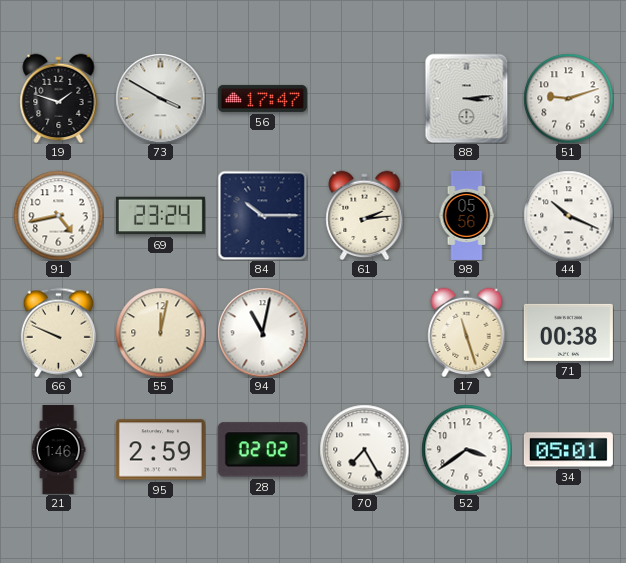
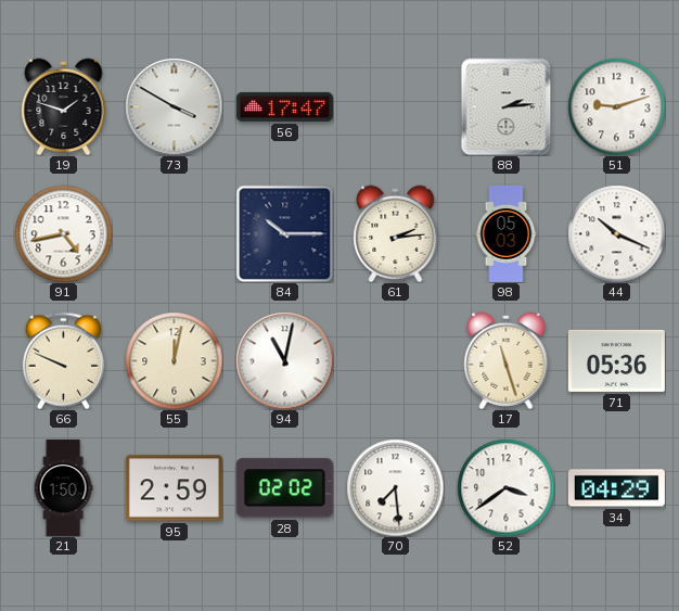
88: 3:14 -> 2:14 (507, 106)
69: 23:24 -> none (160, 216)
98: 05:56 -> 05:03 (507, 233)
71: 00:38 -> 05:36 (616, 360)
21: 1:46 -> 1:50 (63, 487)
70: 7:25 -> 7:29 (395, 487)
34: 05:01 -> 04:29 (616, 488)
